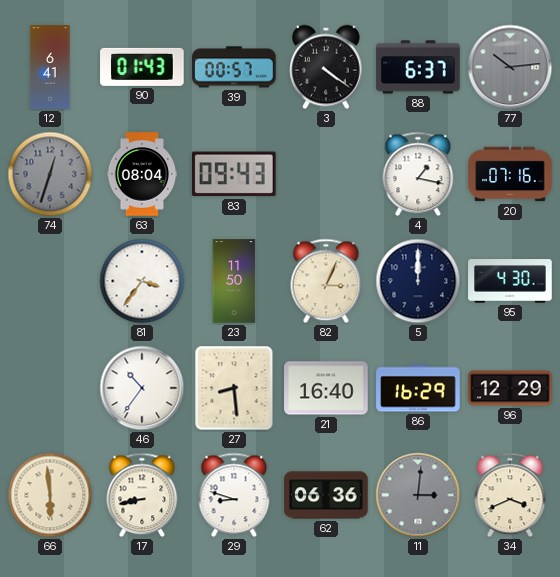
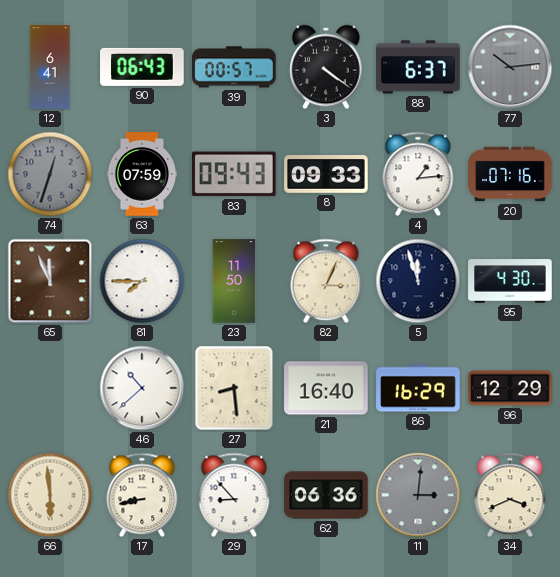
90: 01:43 -> 06:43 (142, 67)
63: 08:04 -> 07:59 (142, 174)
8: none -> 09:33 (326, 175)
4: 1:17 -> 1:14 (418, 174)
65: none -> 11:56 (50, 281)
81: 3:36 -> 7:45 (142, 281)
5: 12:00 -> 11:57 (418, 281)
46: 10:36 -> 10:38 (142, 388)
29: 8:48 -> 8:53 (234, 495)
